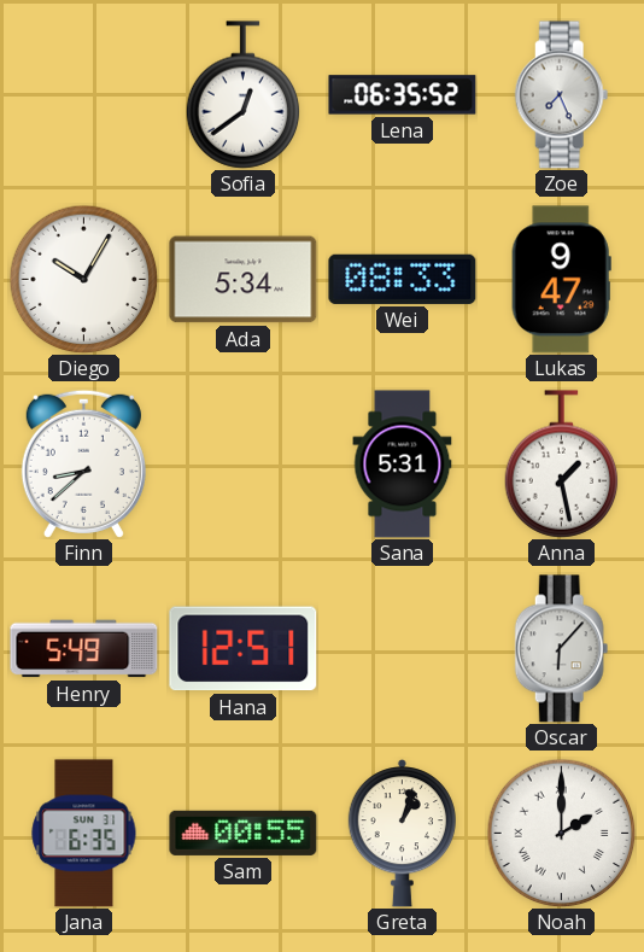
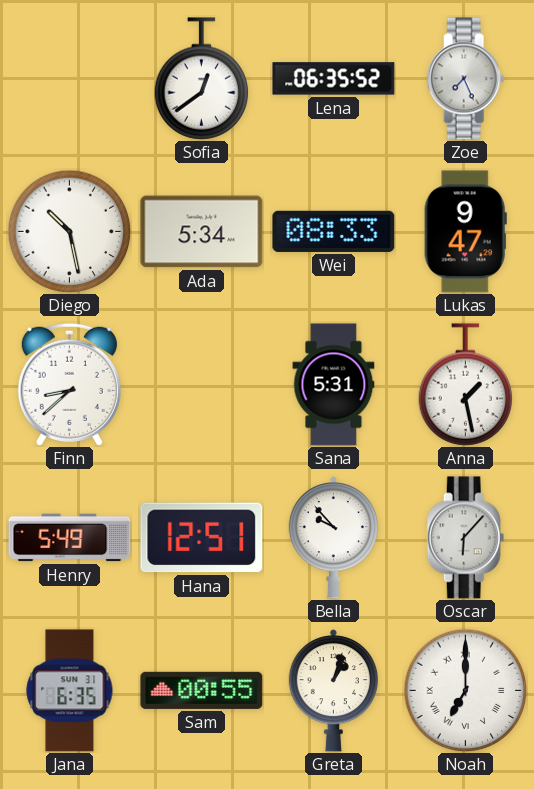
Diego: 10:05 -> 10:28 (69, 231)
Bella: none -> 9:53 (333, 538)
Noah: 2:00 -> 7:00 (465, 690)
